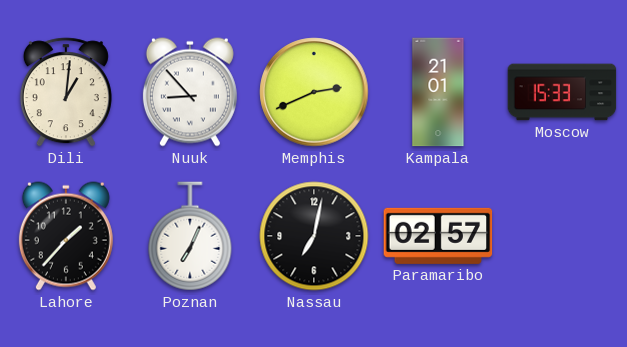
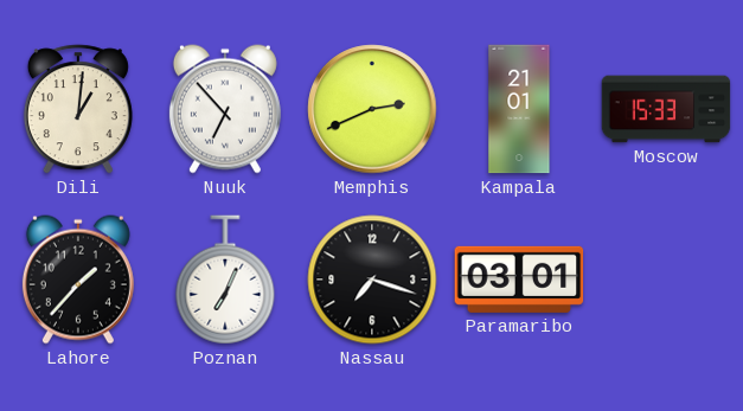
Nuuk: 8:53 -> 6:53 (225, 109)
Nassau: 7:02 -> 7:18 (372, 280)
Paramaribo: 02:57 -> 03:01 (519, 280)
